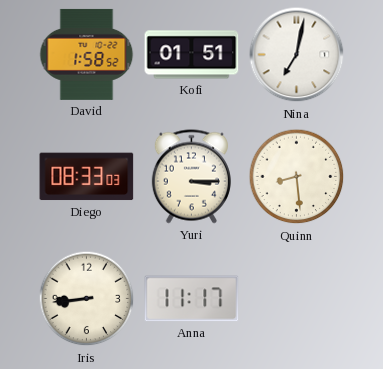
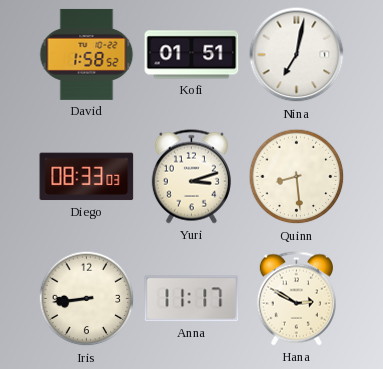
Yuri: 3:15 -> 3:12 (191, 177)
Hana: none -> 2:50 (296, 299)
